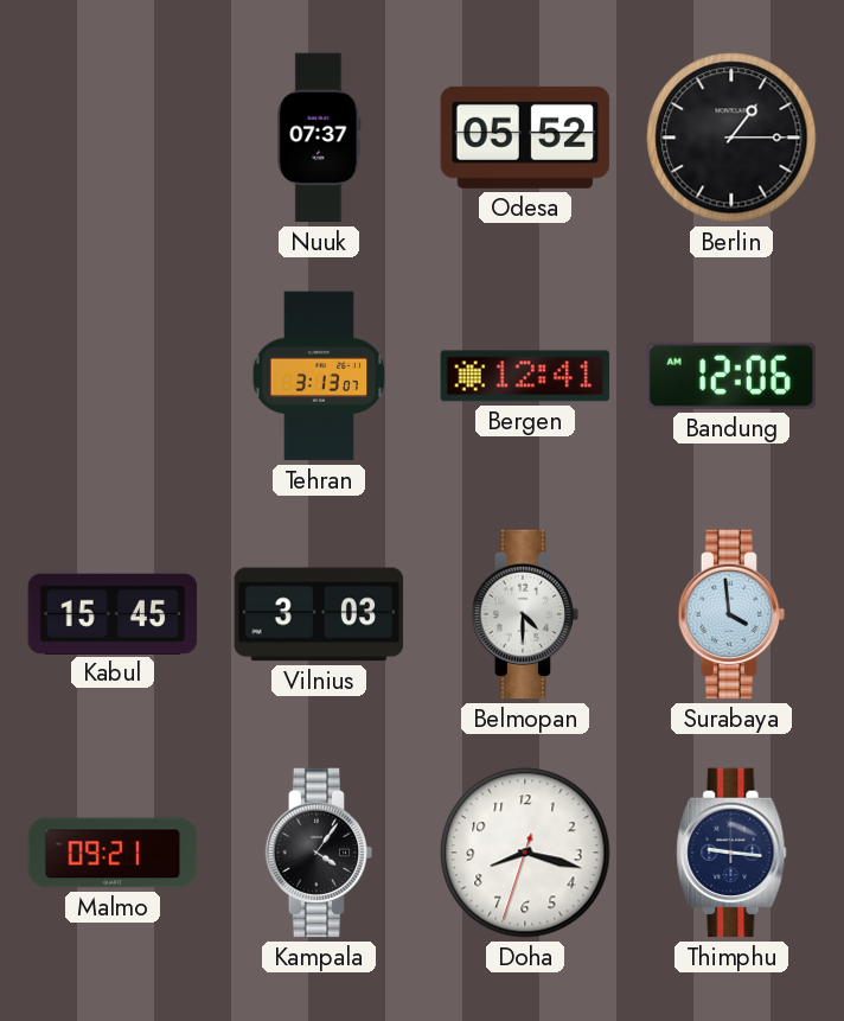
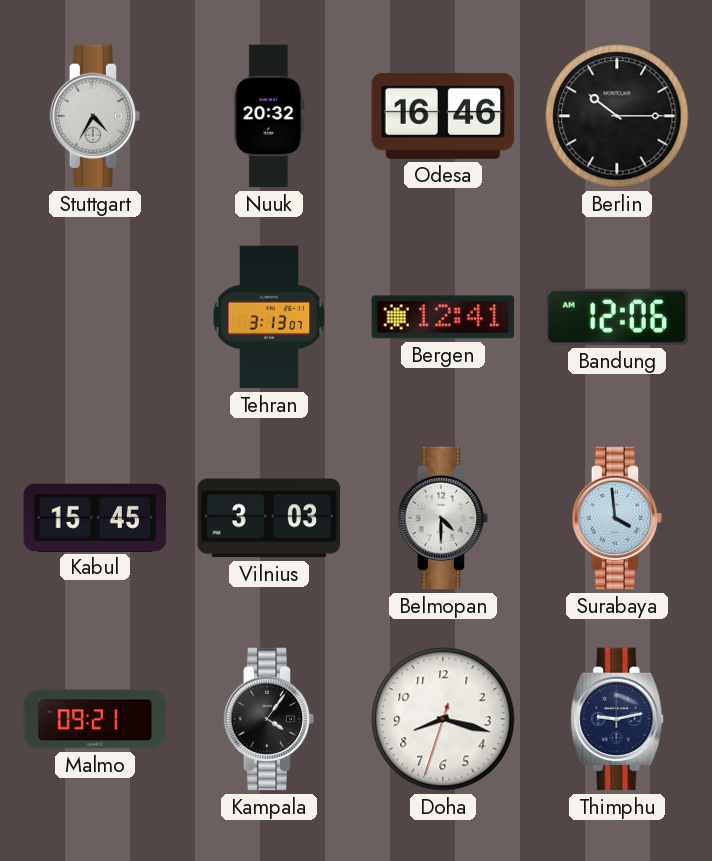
Stuttgart: none -> 4:35 (95, 116)
Nuuk: 07:37 -> 20:32 (269, 116)
Odesa: 05:52 -> 16:46 (443, 116)
Berlin: 1:15 -> 10:15 (617, 116)
Thimphu: 9:16 -> 9:13 (617, 719)
